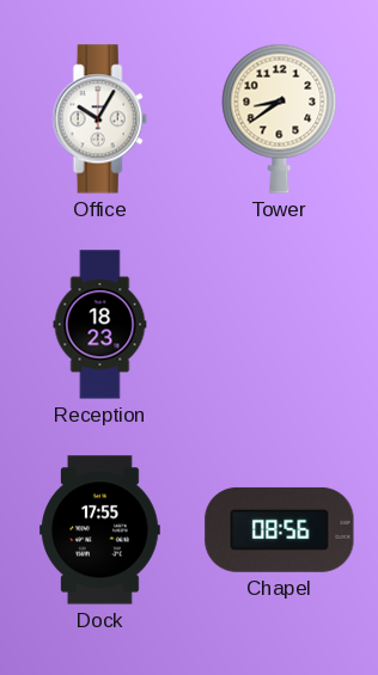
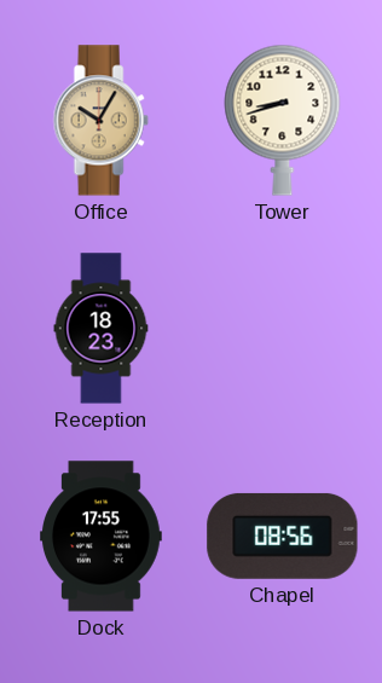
Office dial: white -> champagne (100, 121)
Tower: 8:39 -> 8:42 (283, 120)
